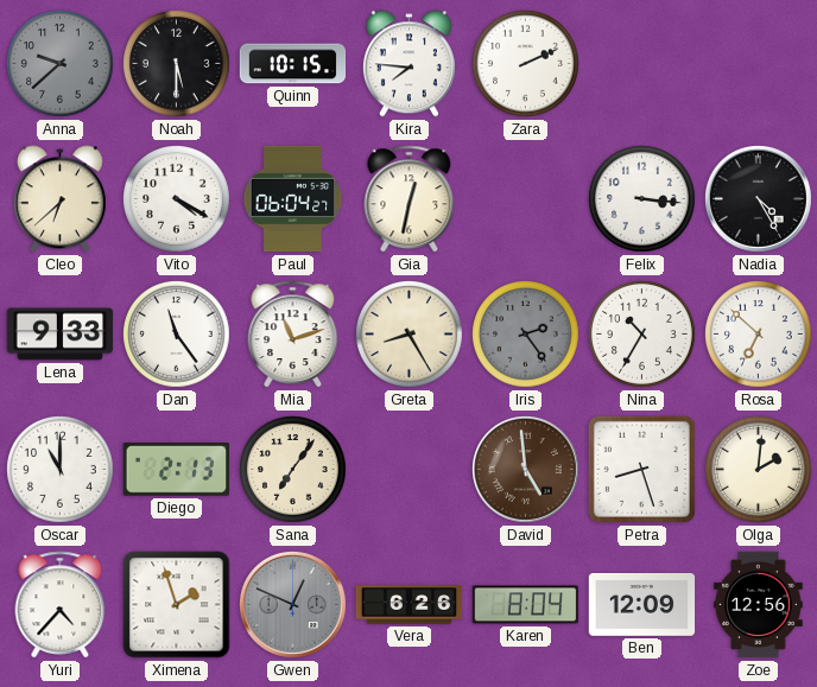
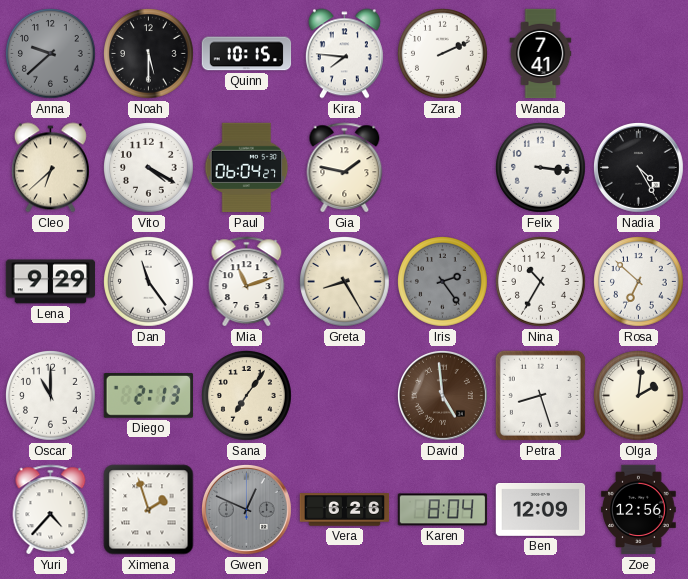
Wanda: none -> 7:41 (541, 54)
Gia: 12:32 -> 1:47 (345, 168)
Lena: 9:33 -> 9:29 (51, 282)
